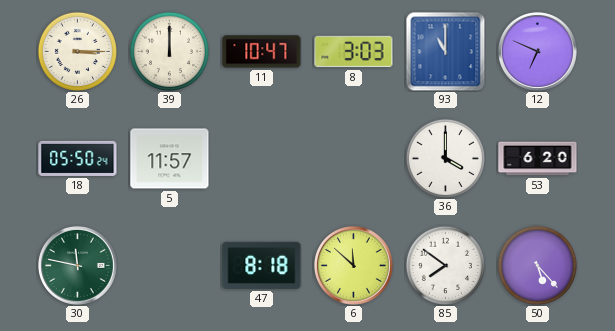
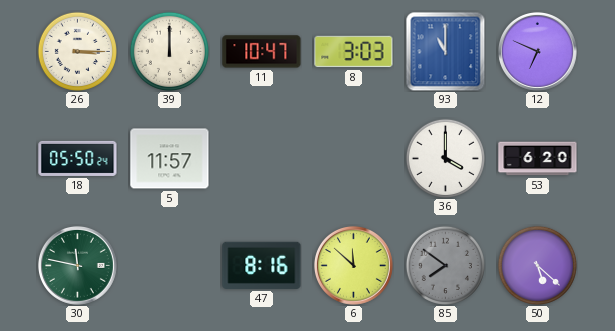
47: 8:18 -> 8:16 (262, 265)
85 dial: white -> grey (445, 265)
50: 5:23 -> 5:22 (537, 265)
